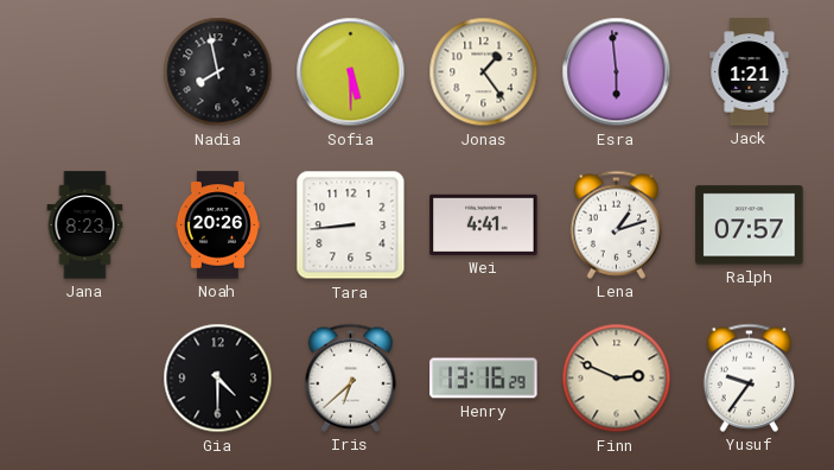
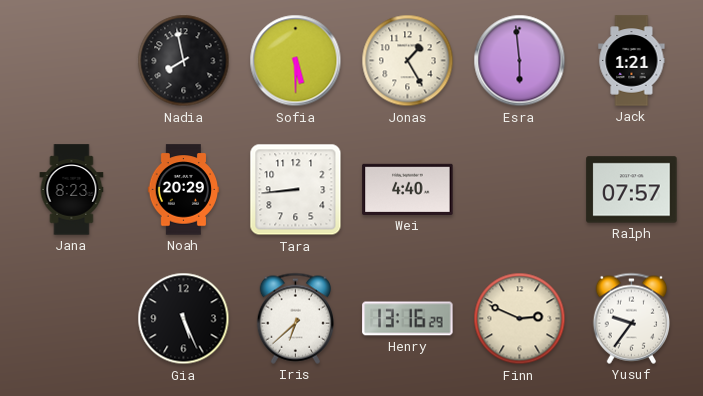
Jonas: 1:24 -> 1:25 (408, 61)
Noah: 20:26 -> 20:29 (184, 190)
Wei: 4:41 -> 4:40 (408, 189)
Lena: 1:12 -> none (616, 224)
Gia: 4:30 -> 5:26 (184, 319)
